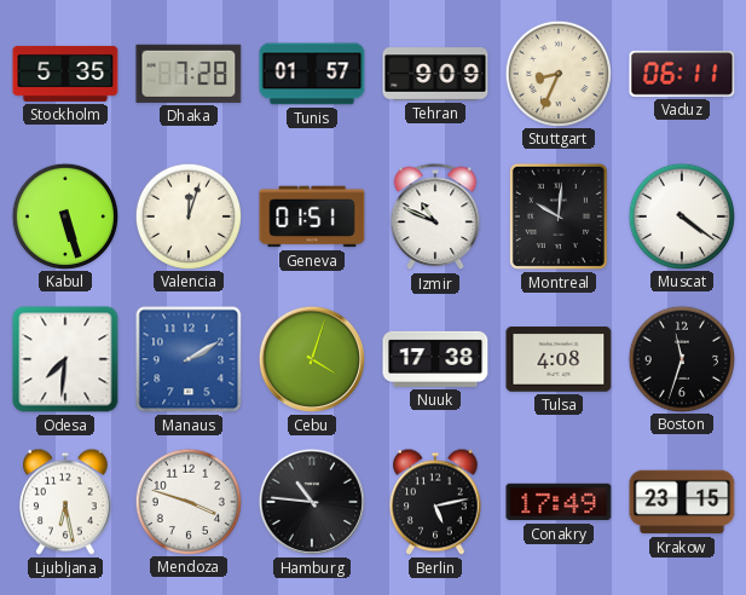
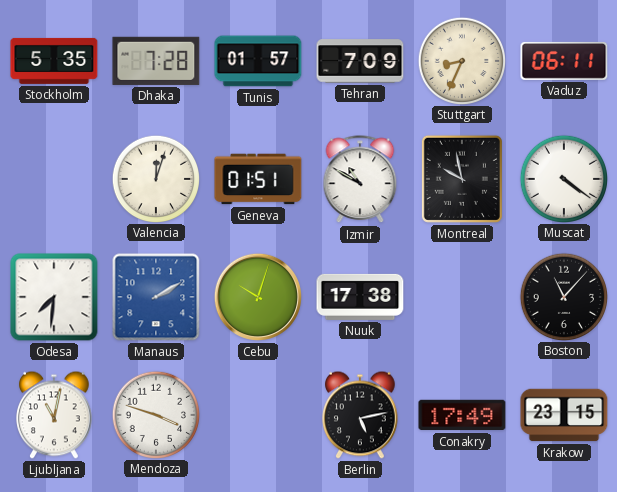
Tehran: 9:09 -> 7:09 (360, 61)
Kabul: 5:27 -> none (64, 215)
Izmir: 10:49 -> 10:50 (360, 180)
Montreal: 10:01 -> 9:58 (462, 179)
Cebu: 4:03 -> 10:03 (258, 297)
Tulsa: 4:08 -> none (559, 359)
Boston: 11:33 -> 11:07 (563, 296)
Ljubljana: 6:28 -> 11:02 (55, 415)
Hamburg: 10:46 -> none (312, 502)
